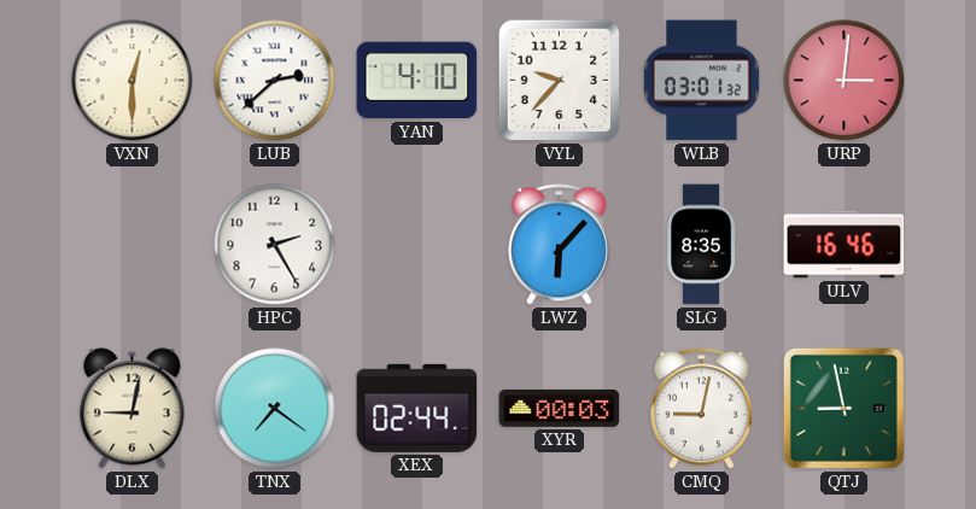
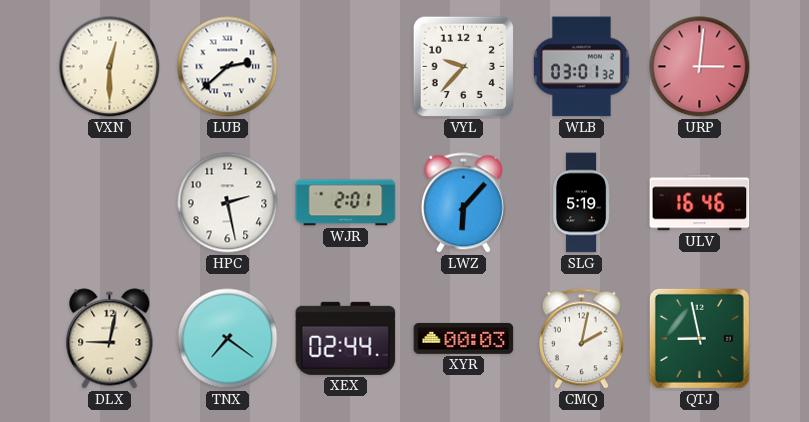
YAN: 4:10 -> none (417, 81)
HPC: 2:25 -> 2:28 (228, 203)
WJR: none -> 2:01 (346, 203)
SLG: 8:35 -> 5:19 (582, 203)
CMQ: 9:02 -> 2:02 (581, 339)
